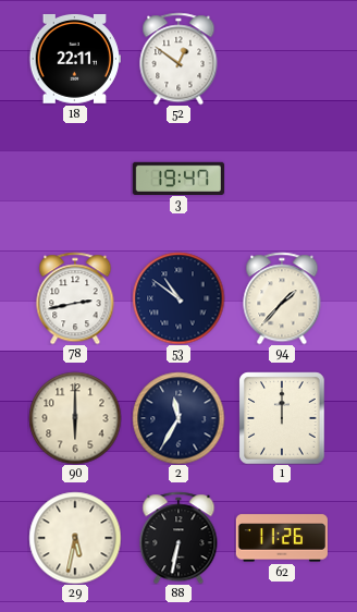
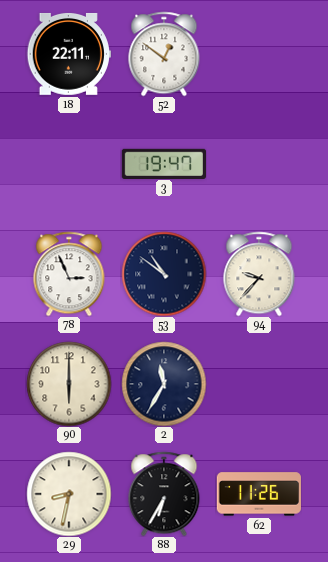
78: 2:43 -> 2:56 (69, 274)
94: 1:37 -> 9:37 (259, 274)
1: 12:00 -> none (282, 418)
29: 5:32 -> 8:32 (69, 494)
88: 6:32 -> 6:35 (164, 494)
